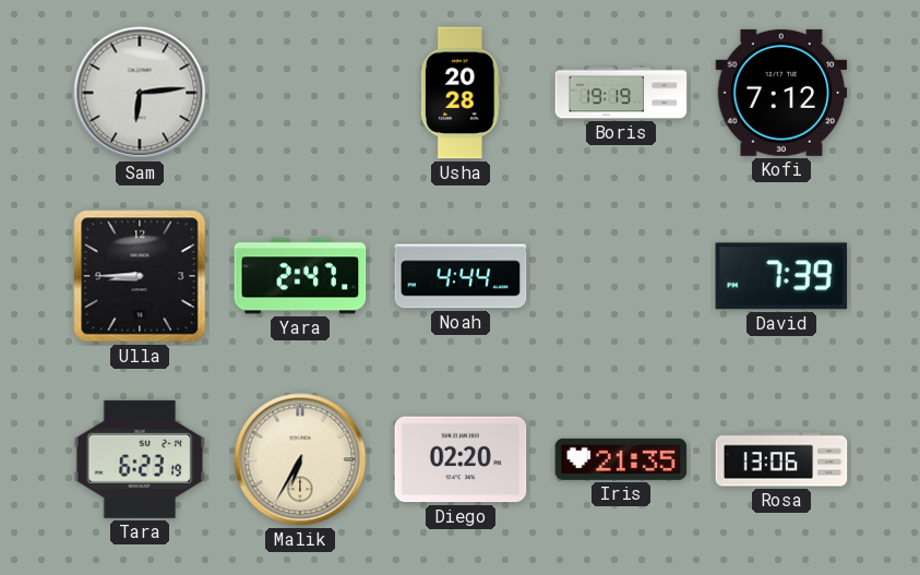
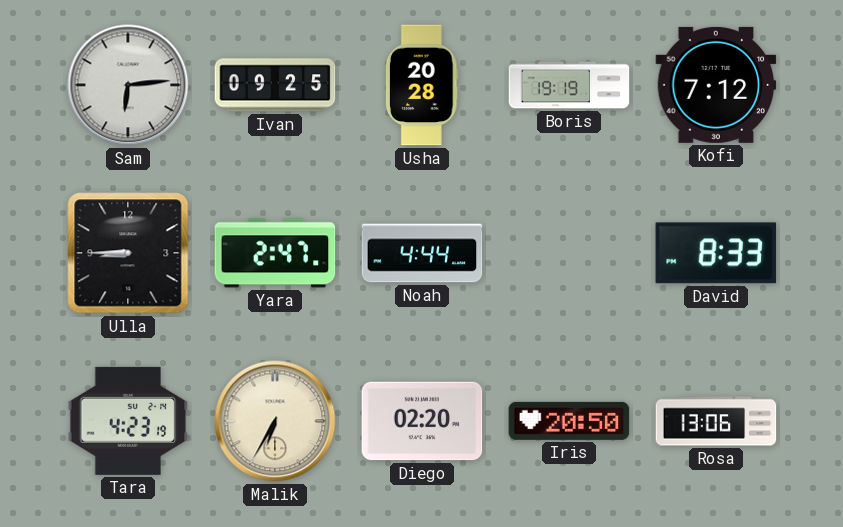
Ivan: none -> 09:25 (275, 85)
David: 7:39 -> 8:33 (716, 253)
Tara: 6:23 -> 4:23 (128, 421)
Iris: 21:35 -> 20:50 (569, 421)
